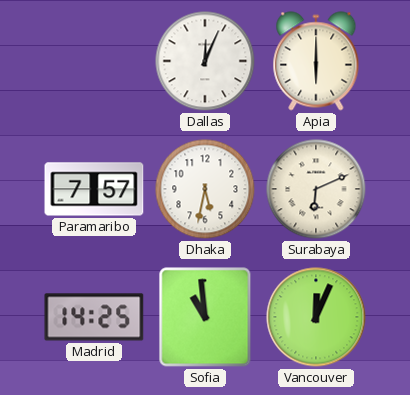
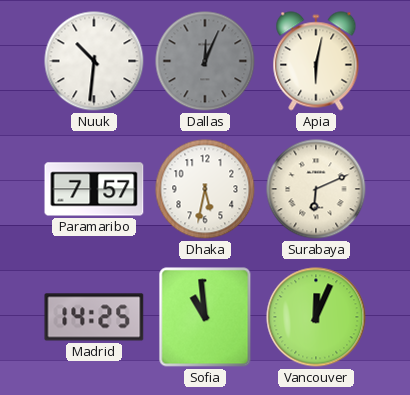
Nuuk: none -> 10:31 (94, 61)
Dallas dial: white -> grey (205, 61)
Apia: 6:00 -> 6:02 (316, 61)
